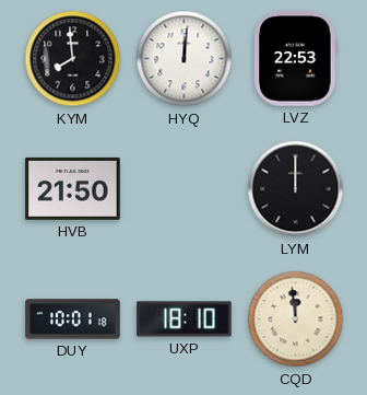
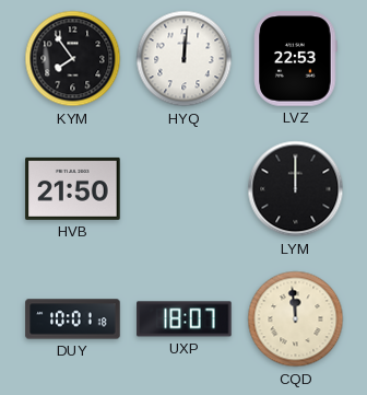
KYM: 7:59 -> 7:54 (73, 59)
UXP: 18:10 -> 18:07 (185, 320)
